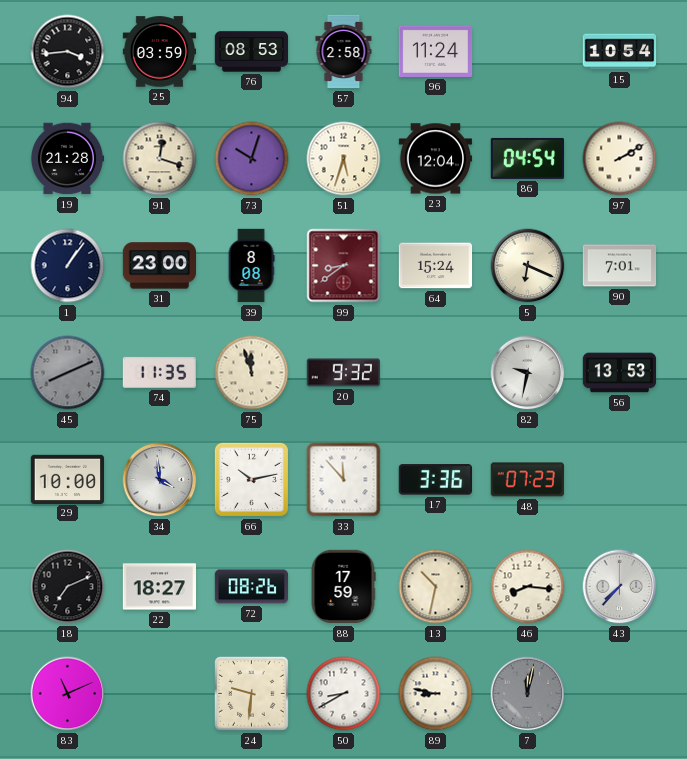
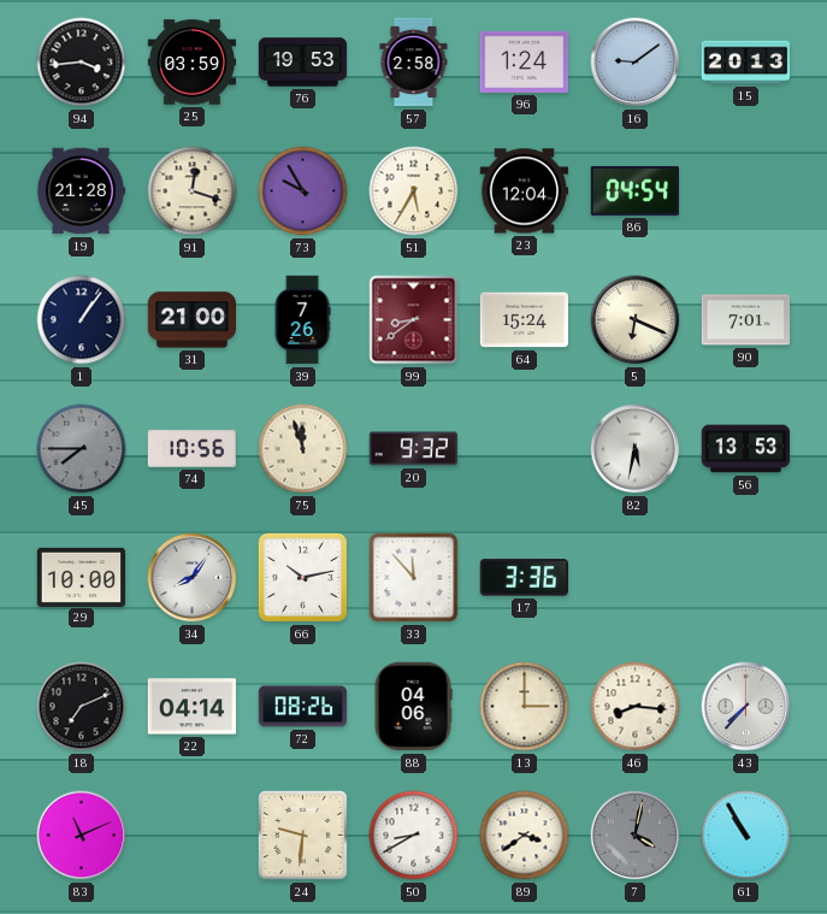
76: 08:53 -> 19:53 (303, 63)
96: 11:24 -> 1:24 (525, 61)
16: none -> 9:09 (636, 63)
15: 10:54 -> 20:13 (746, 63)
73: 10:03 -> 9:55 (303, 191)
51: 5:33 -> 5:35 (414, 191)
97: 2:10 -> none (620, 159)
31: 23:00 -> 21:00 (193, 320)
39: 8:08 -> 7:26 (302, 320)
45: 8:11 -> 7:45 (82, 449)
74: 11:35 -> 10:56 (191, 448)
82: 9:32 -> 5:32 (636, 449)
34: 3:59 -> 8:06 (193, 578)
48: 07:23 -> none (527, 480)
22: 18:27 -> 04:14 (193, 707)
88: 17:59 -> 04:06 (413, 707)
13: 10:32 -> 3:00 (525, 707)
89: 8:47 -> 3:39 (525, 836)
7: 12:02 -> 4:02 (636, 836)
61: none -> 10:55 (746, 836)
